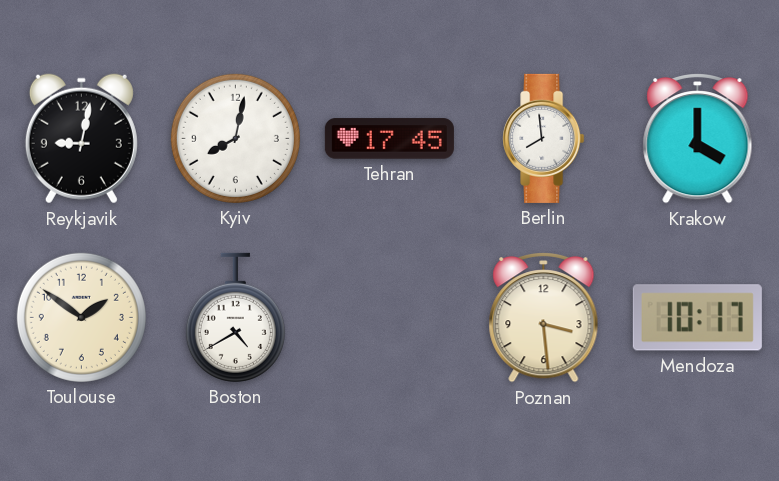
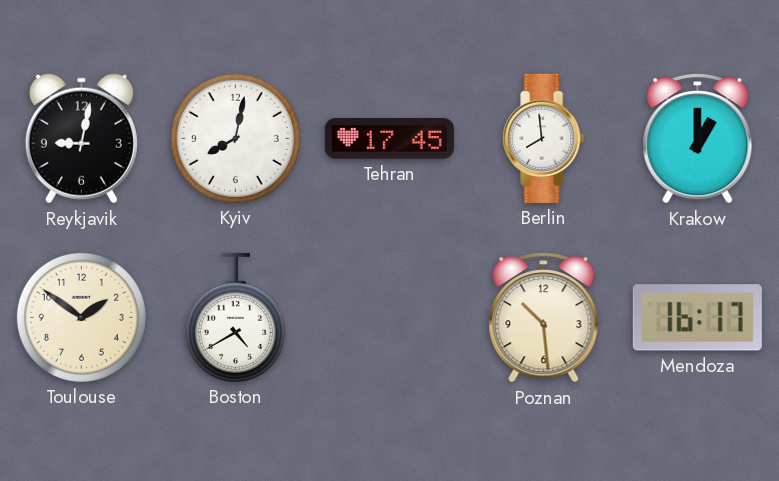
Krakow: 4:00 -> 1:00 (698, 138)
Poznan: 3:29 -> 10:29 (544, 317)
Mendoza: 10:17 -> 16:17 (697, 318)
